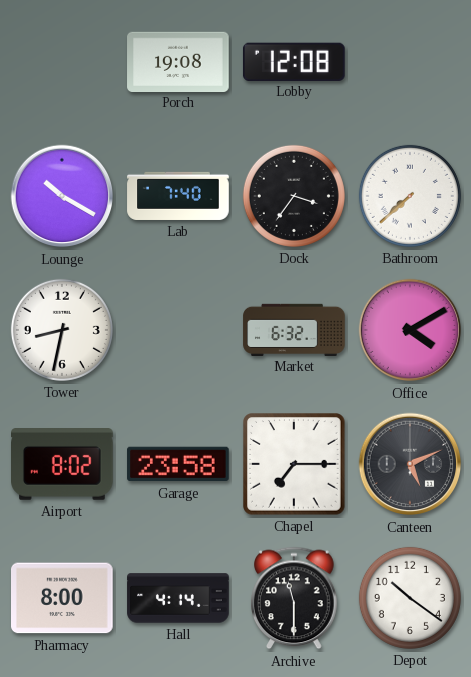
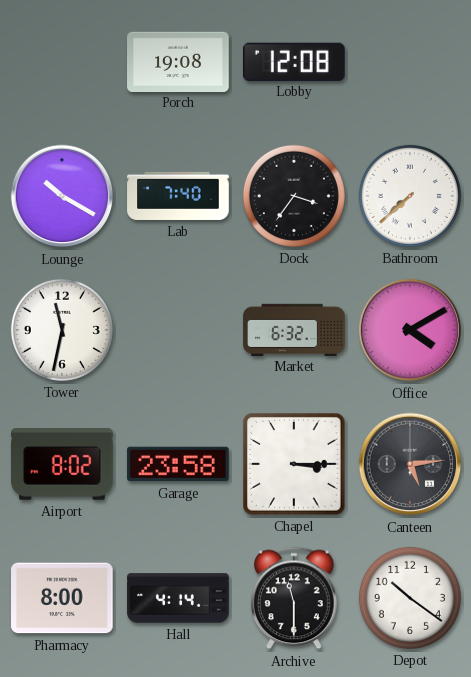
Tower: 8:32 -> 11:32 (62, 330)
Chapel: 7:15 -> 3:15 (295, 465)
Canteen: 5:11 -> 5:14 (410, 464)
